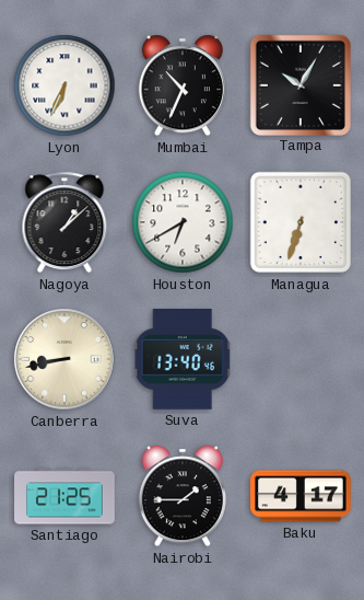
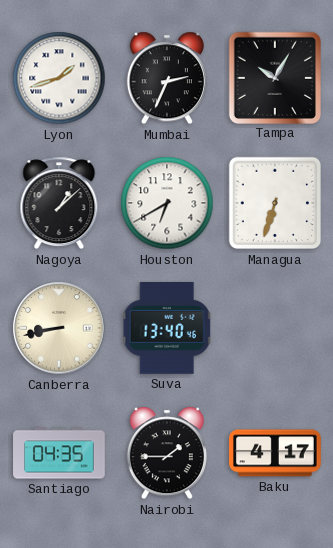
Lyon: 6:34 -> 1:42 (59, 78)
Mumbai: 10:34 -> 2:34 (167, 78)
Santiago: 21:25 -> 04:35 (59, 453)
